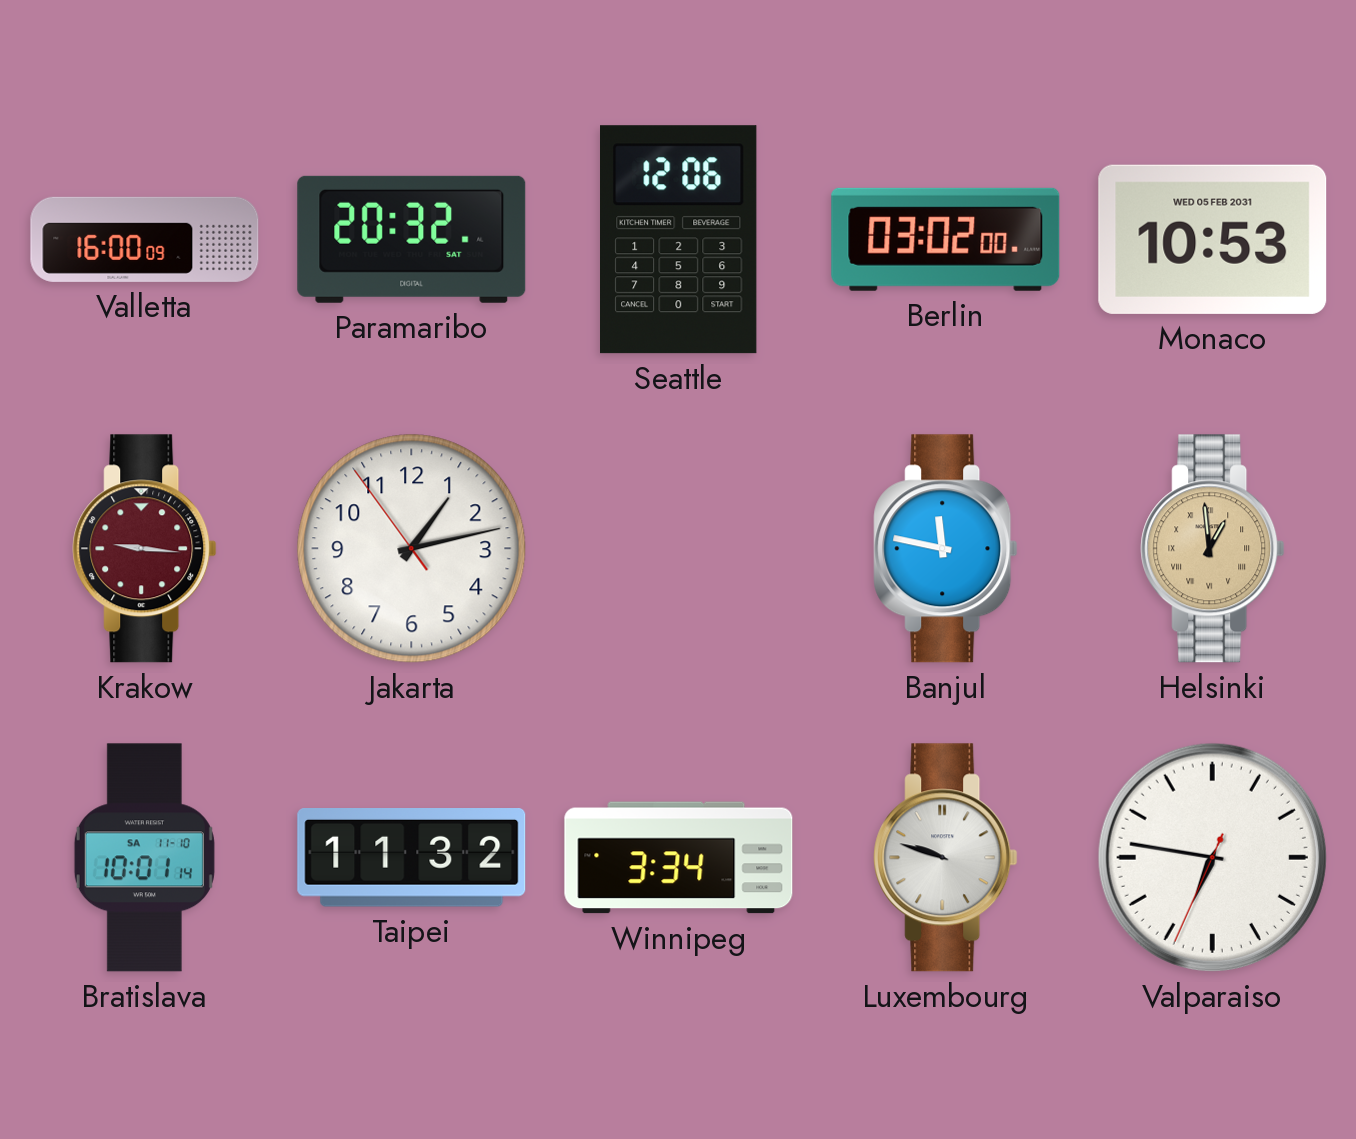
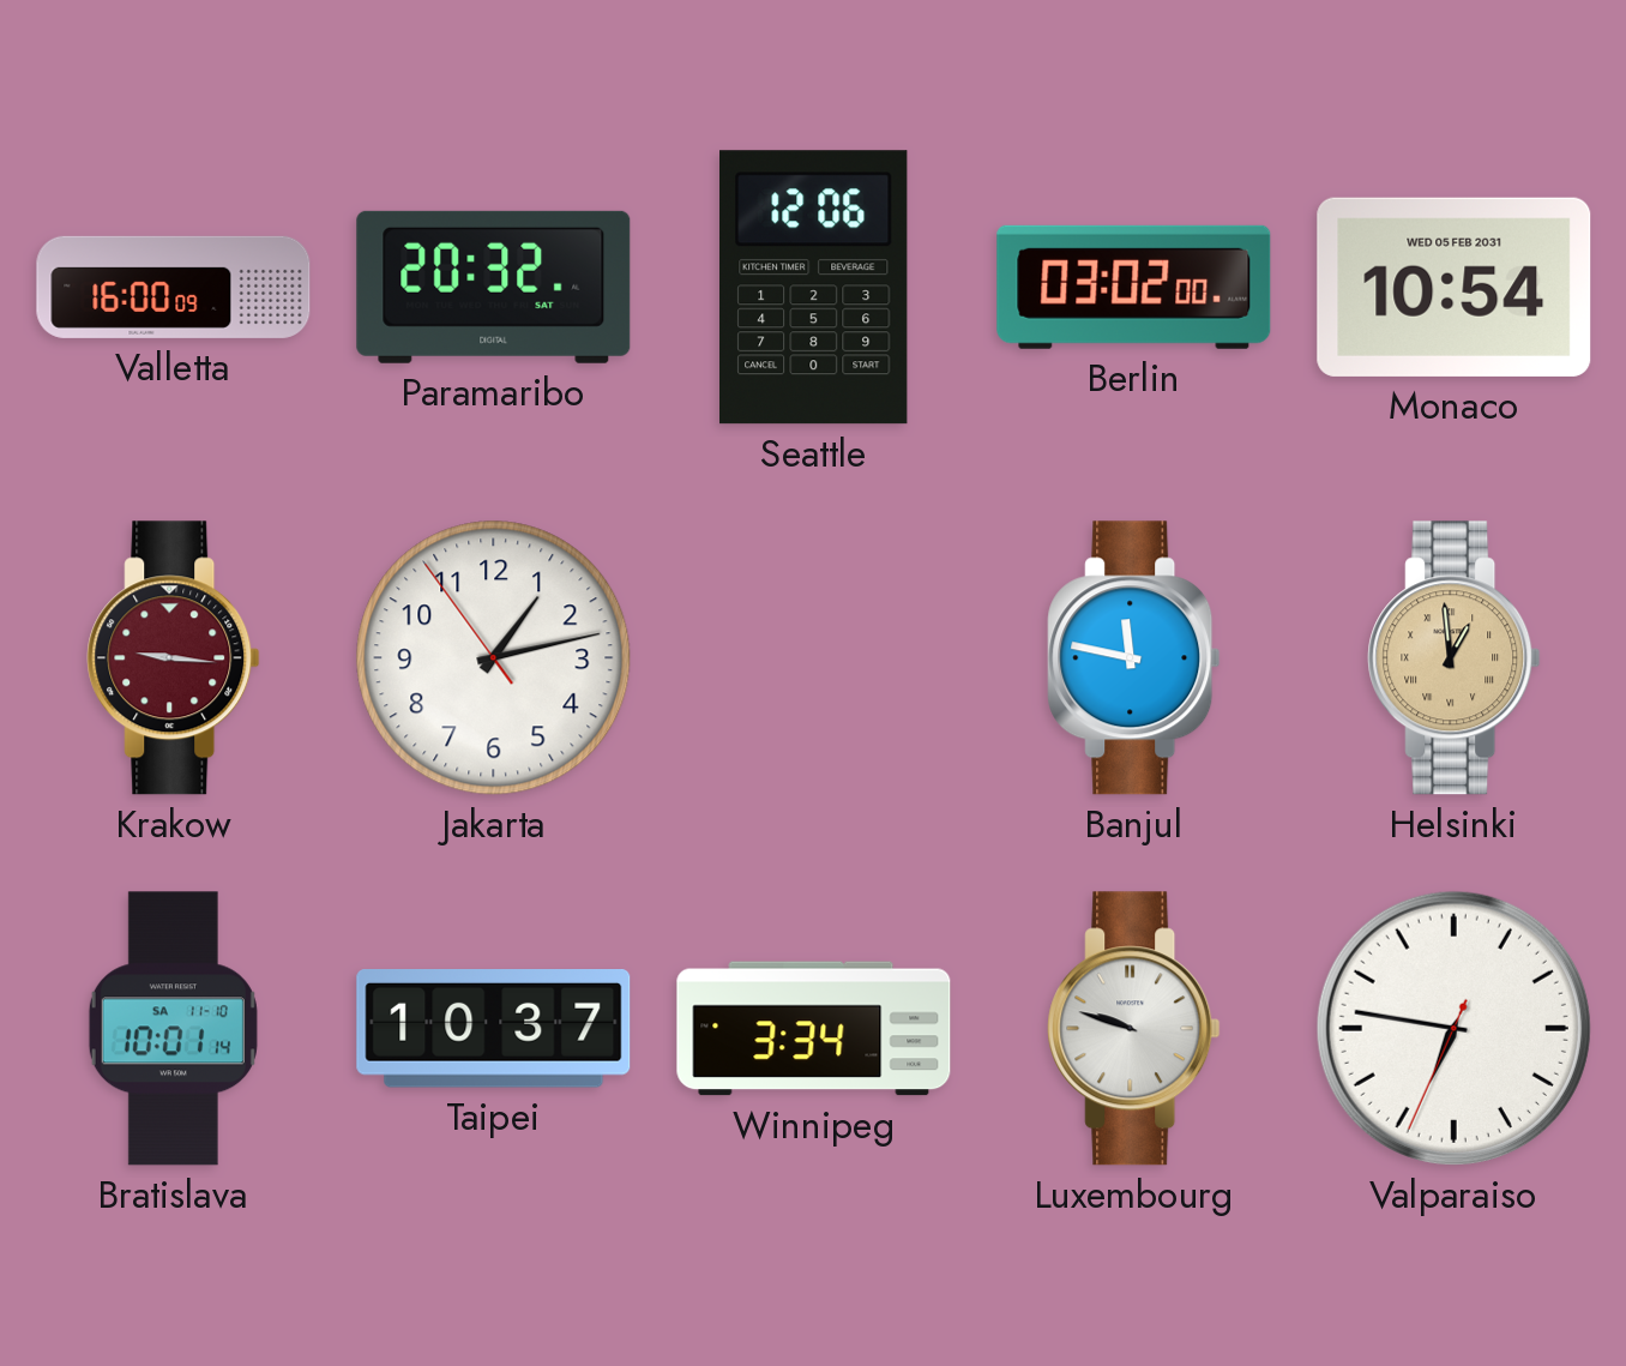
Monaco: 10:53 -> 10:54 (1455, 287)
Taipei: 11:32 -> 10:37 (494, 1029)
